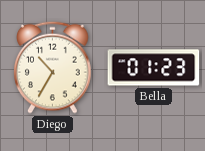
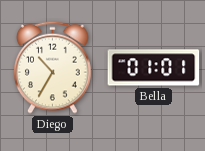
Bella: 01:23 -> 01:01 (154, 68)
